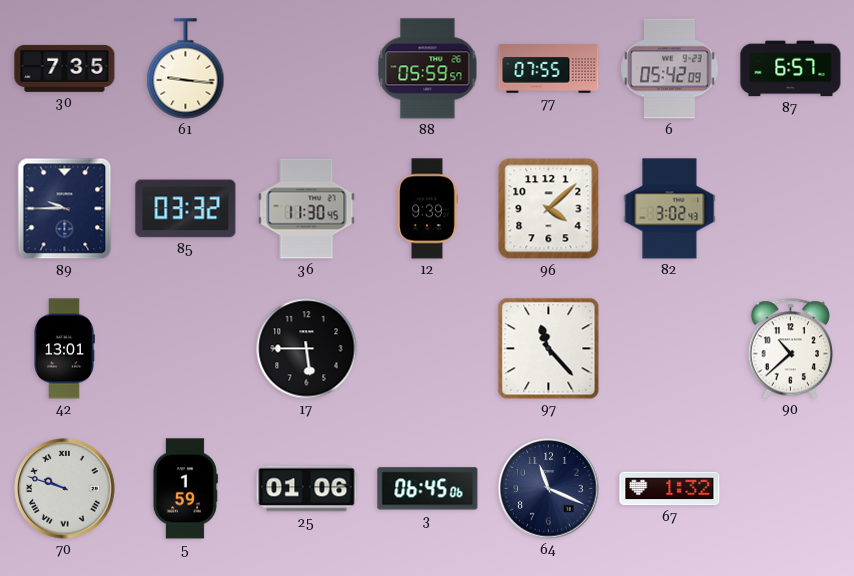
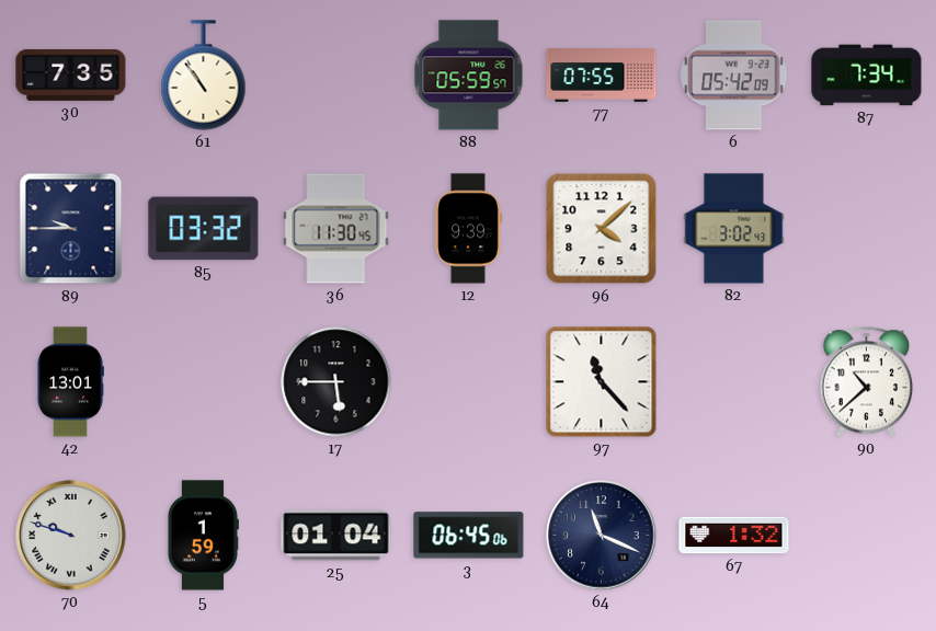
61: 9:16 -> 10:54 (204, 76)
87: 6:57 -> 7:34 (867, 76)
25: 01:06 -> 01:04 (336, 536)
